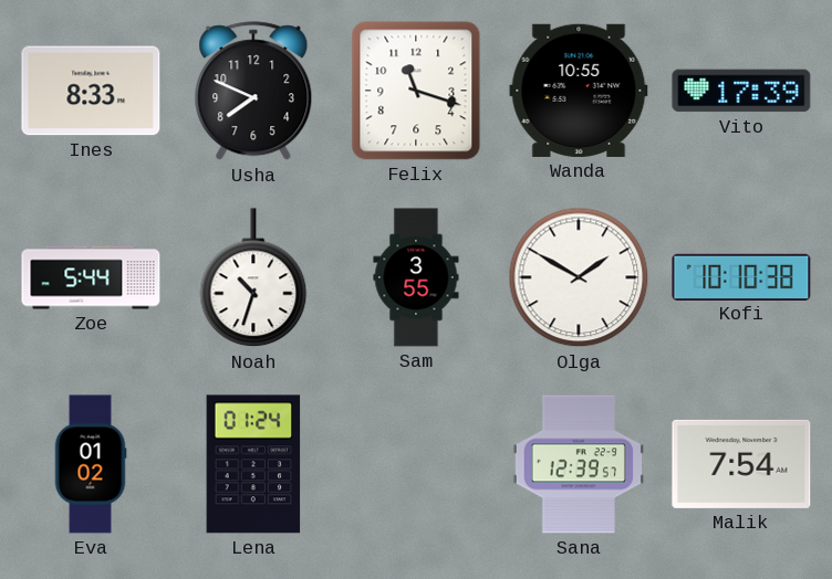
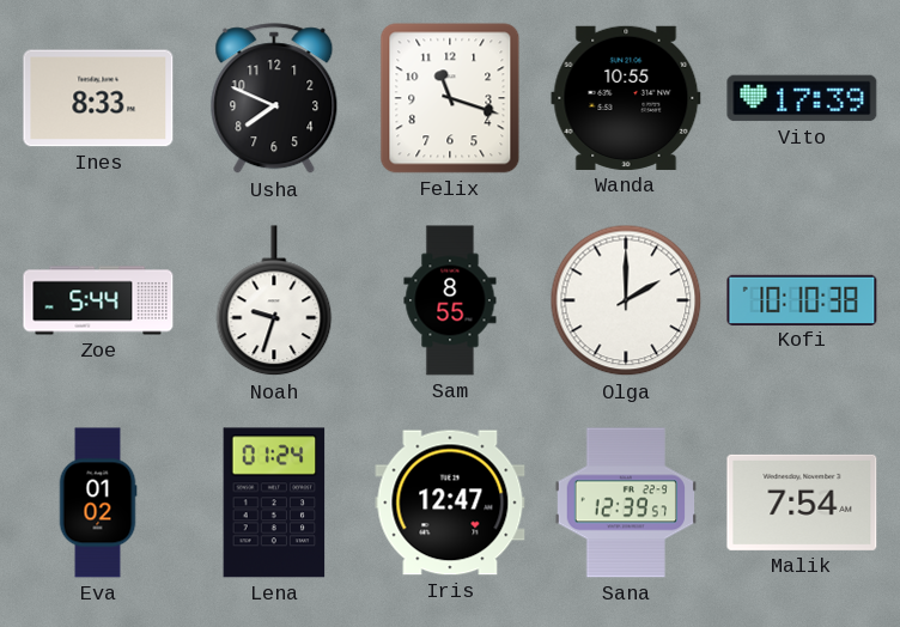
Noah: 10:33 -> 9:33 (274, 302)
Sam: 3:55 -> 8:55 (450, 300)
Olga: 1:50 -> 2:00 (626, 300)
Iris: none -> 12:47 (450, 503)
